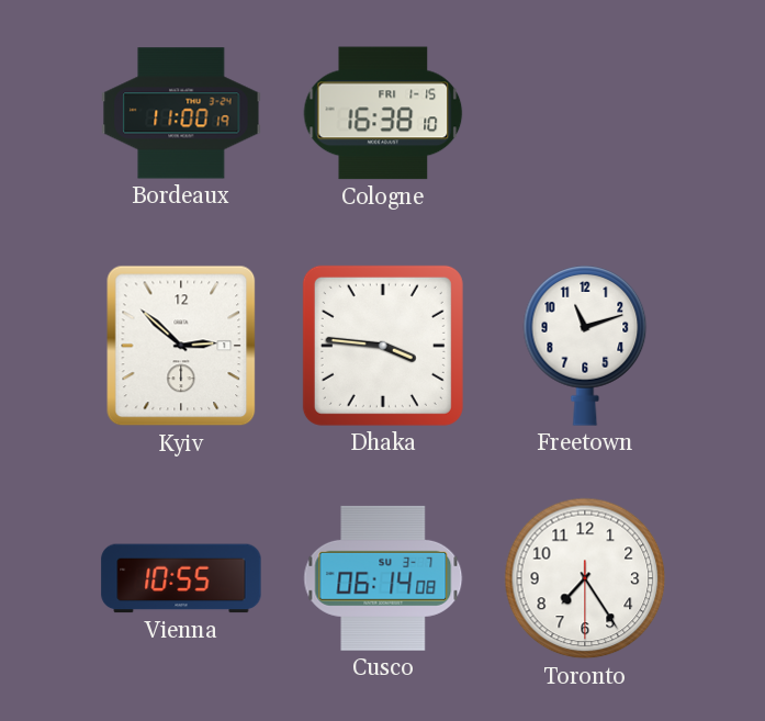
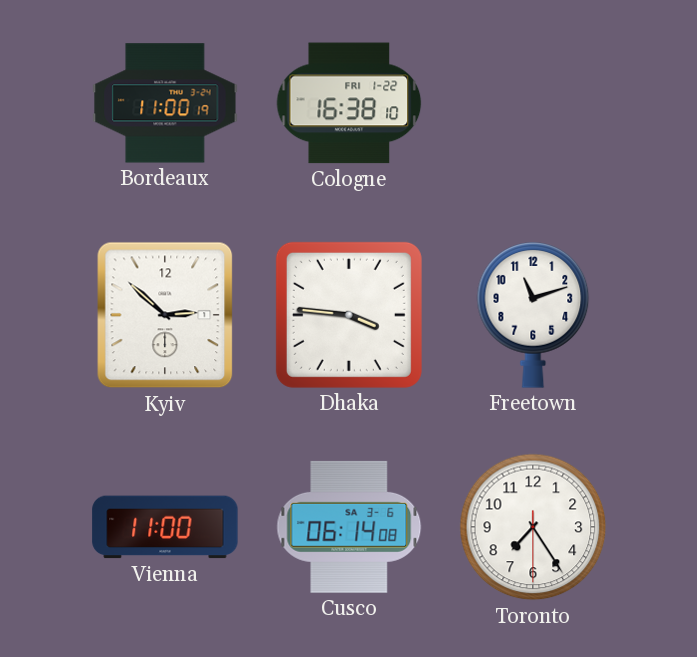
Cologne date: FRI 1-15 -> FRI 1-22 (349, 103)
Vienna: 10:55 -> 11:00 (165, 527)
Cusco date: SU 3-7 -> SA 3-6 (349, 527)
